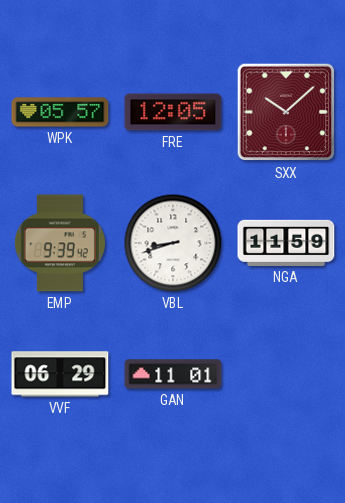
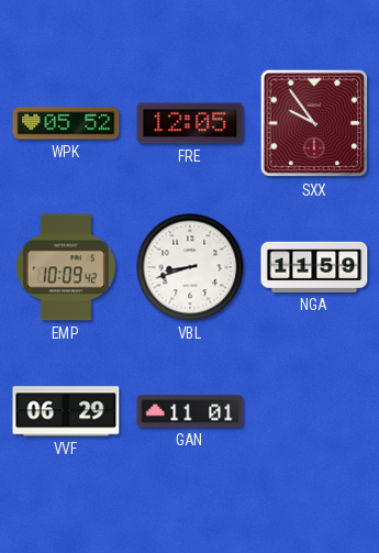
WPK: 05:57 -> 05:52 (66, 123)
SXX: 10:08 -> 9:54 (314, 123)
EMP: 9:39 -> 10:09 (66, 267)
